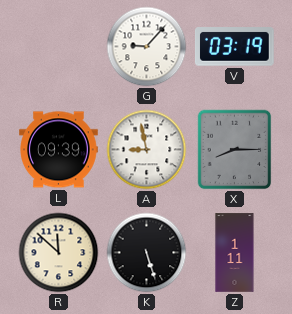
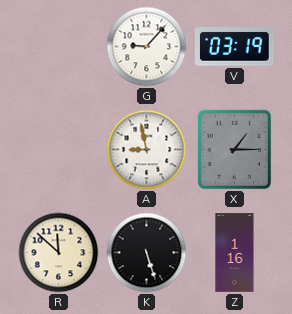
L: 09:39 -> none (59, 150)
X: 8:15 -> 1:15 (235, 150)
Z: 1:11 -> 1:16 (235, 253)
